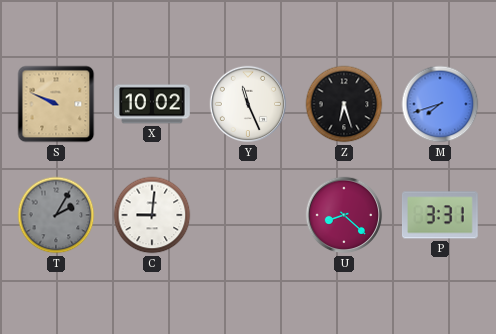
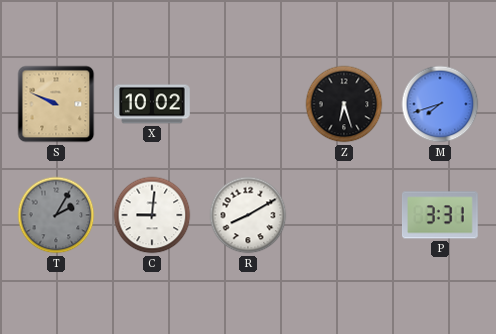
Y: 11:26 -> none (248, 104)
R: none -> 8:10 (248, 215)
U: 8:22 -> none (344, 215)
